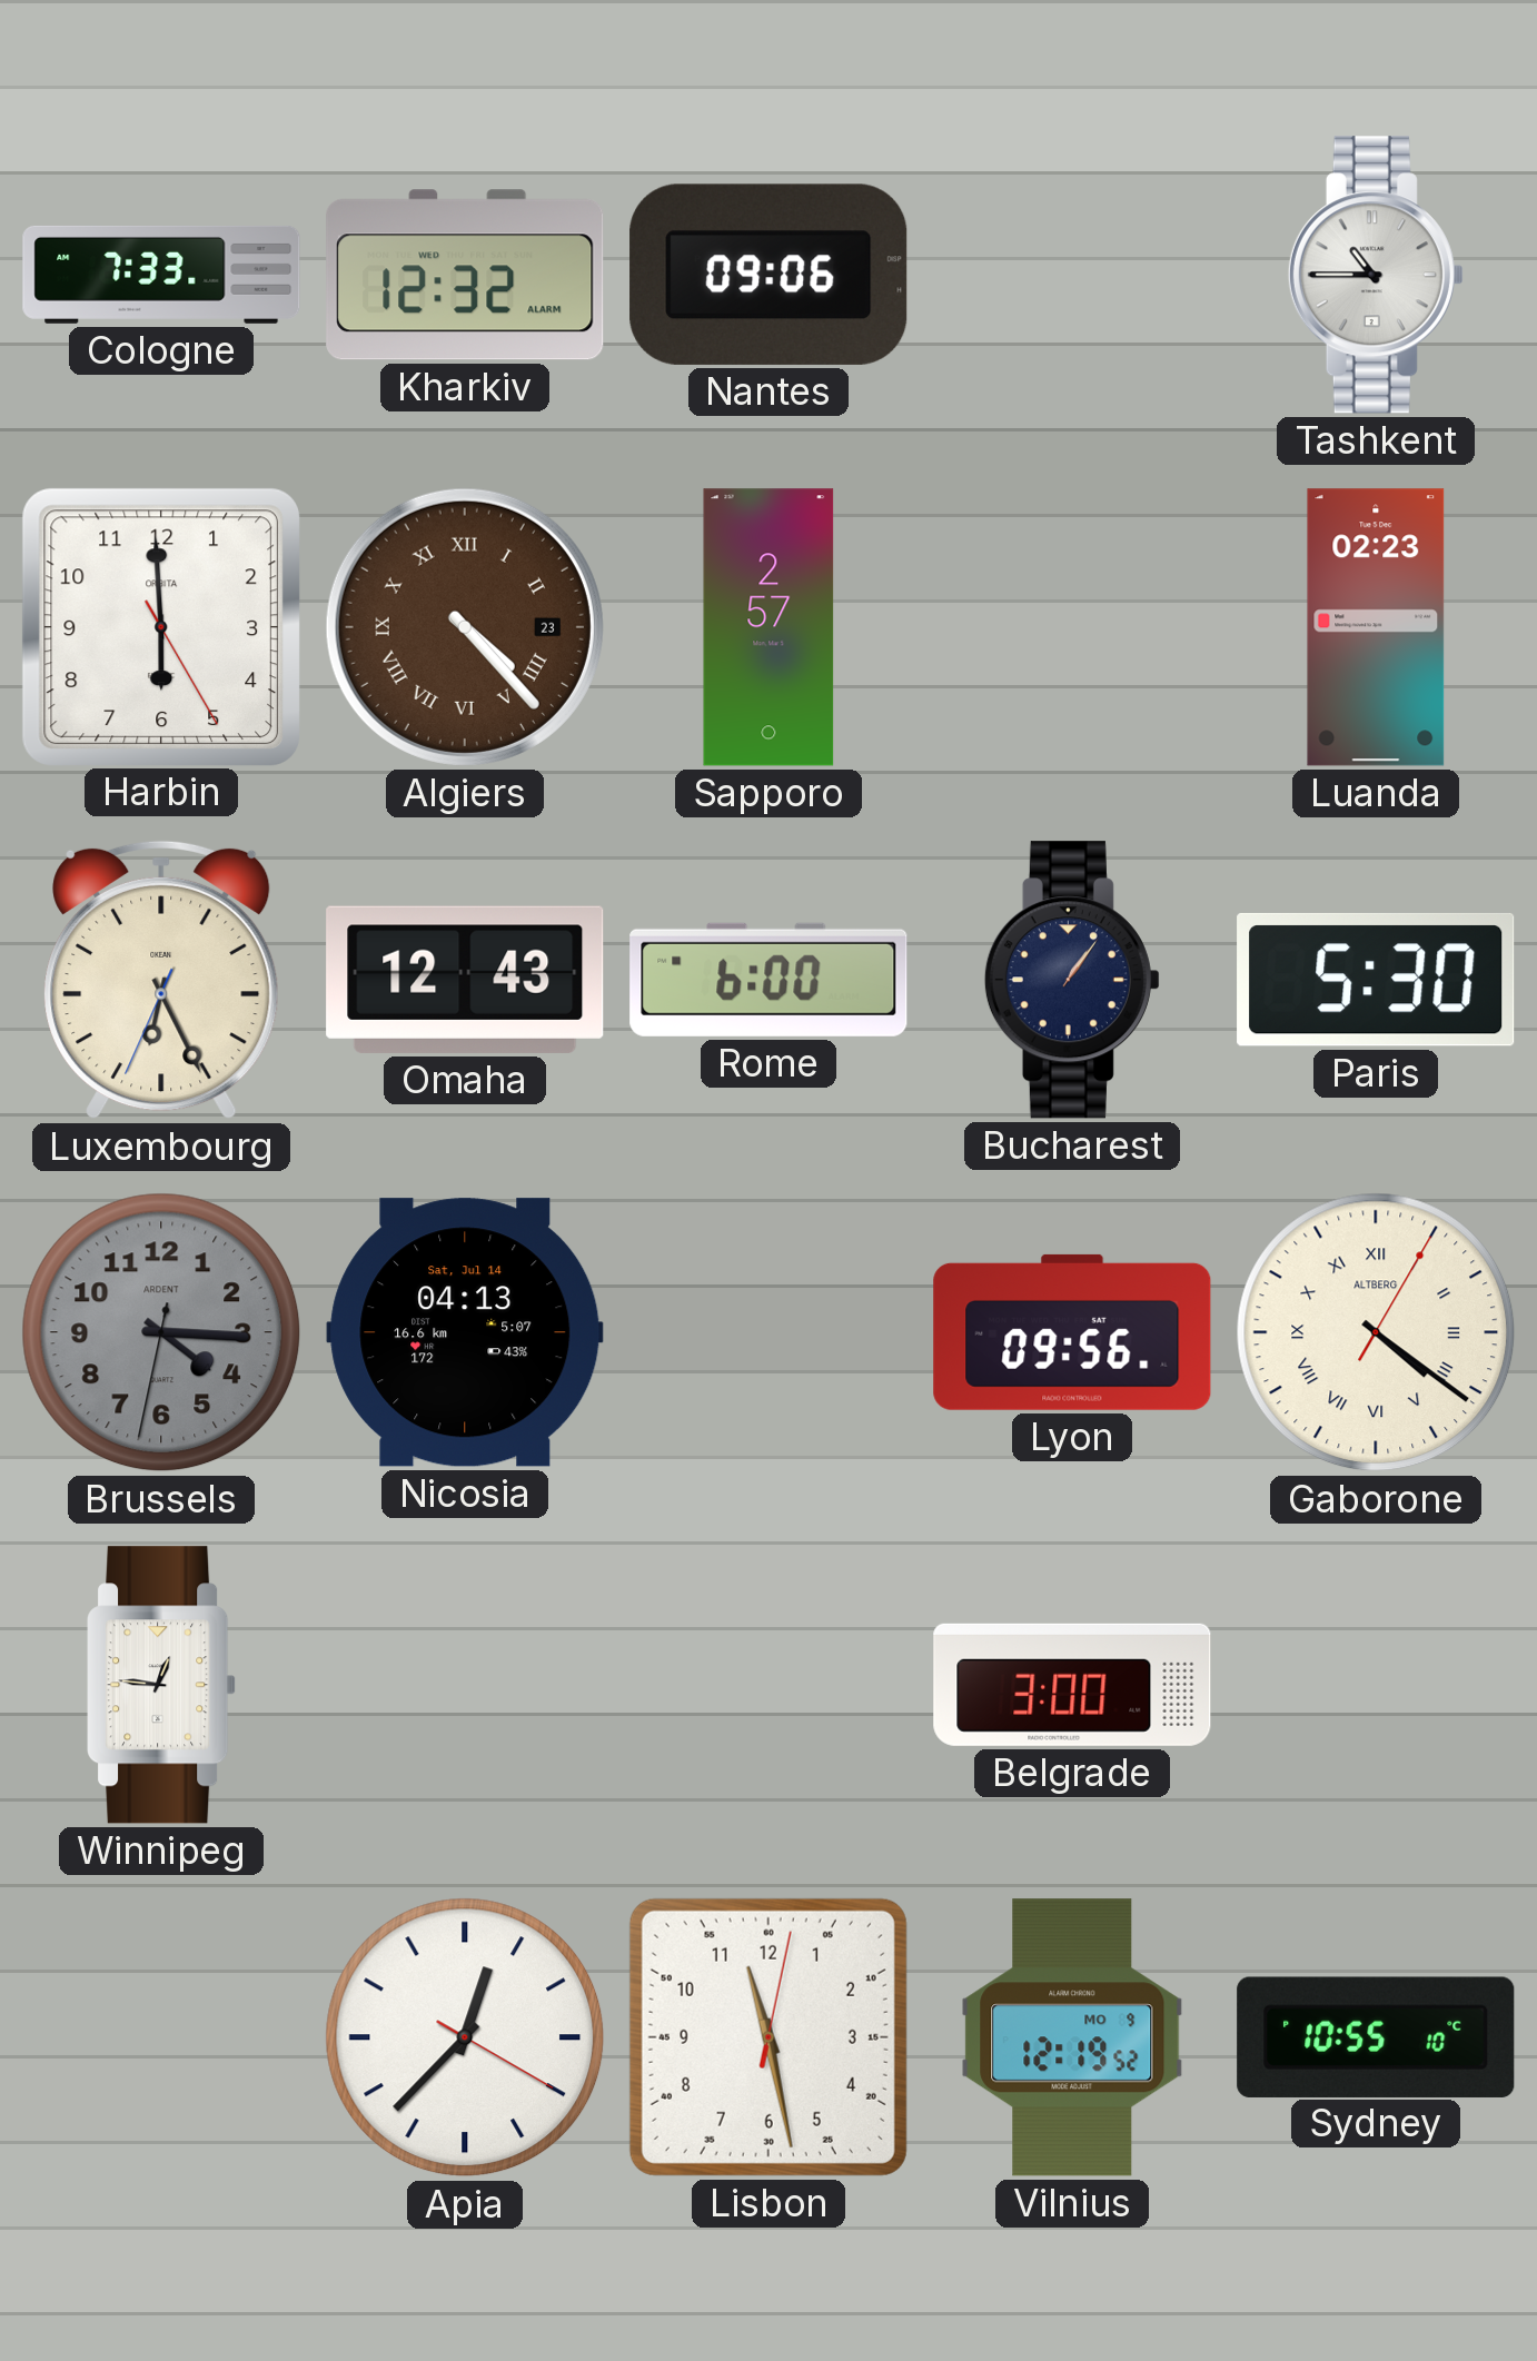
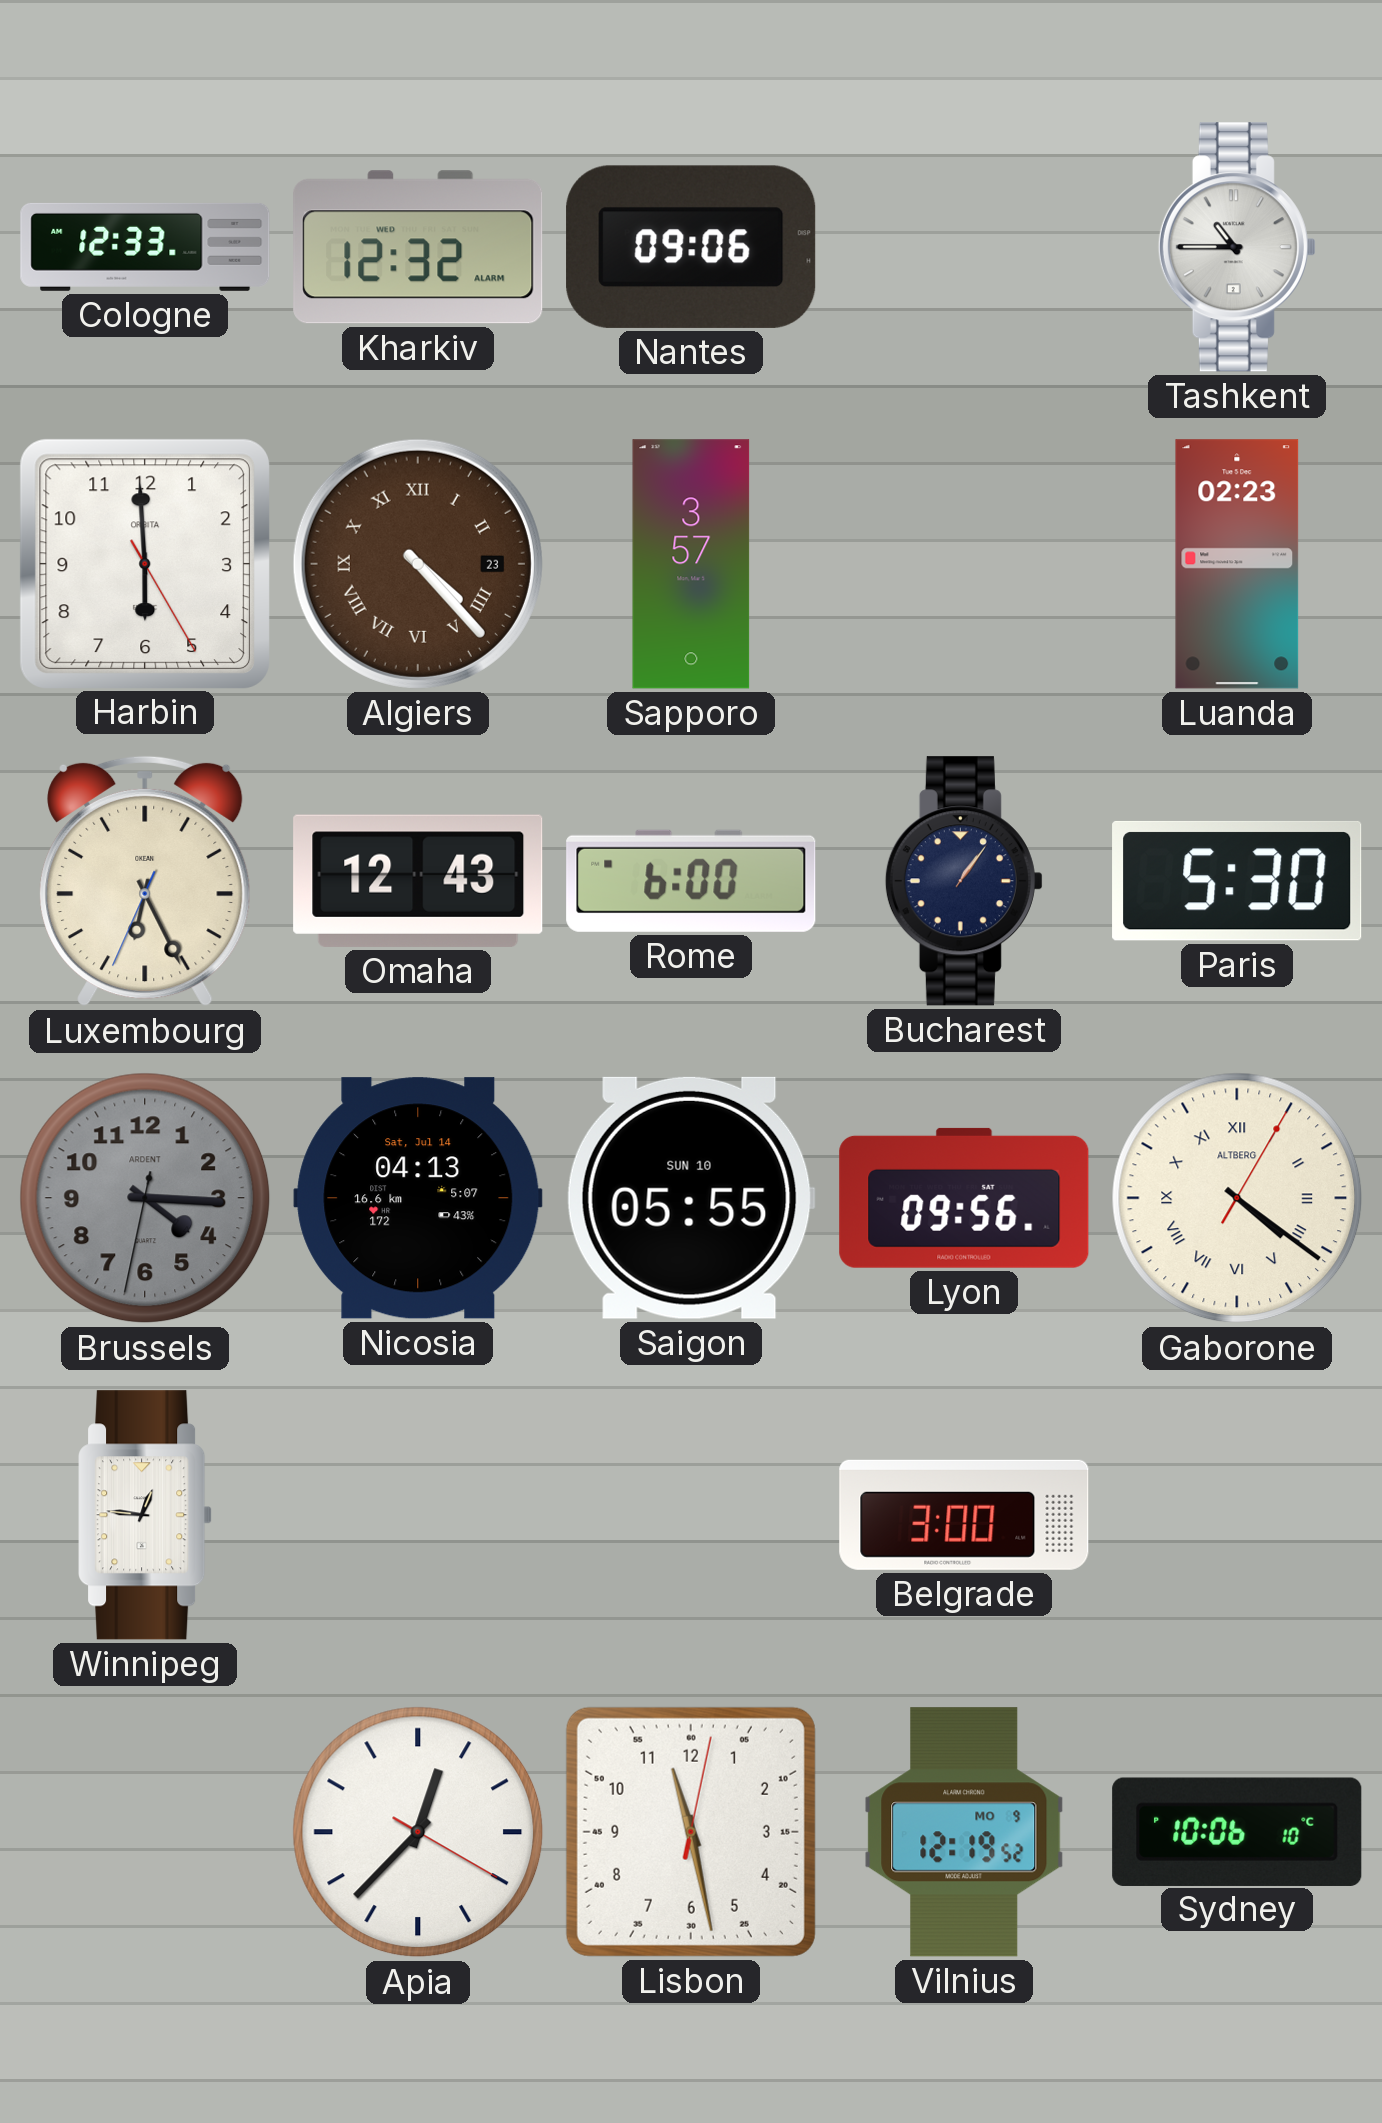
Cologne: 7:33 -> 12:33 (145, 247)
Sapporo: 2:57 -> 3:57 (691, 564)
Saigon: none -> 05:55 (691, 1198)
Sydney: 10:55 -> 10:06 (1237, 1831)
